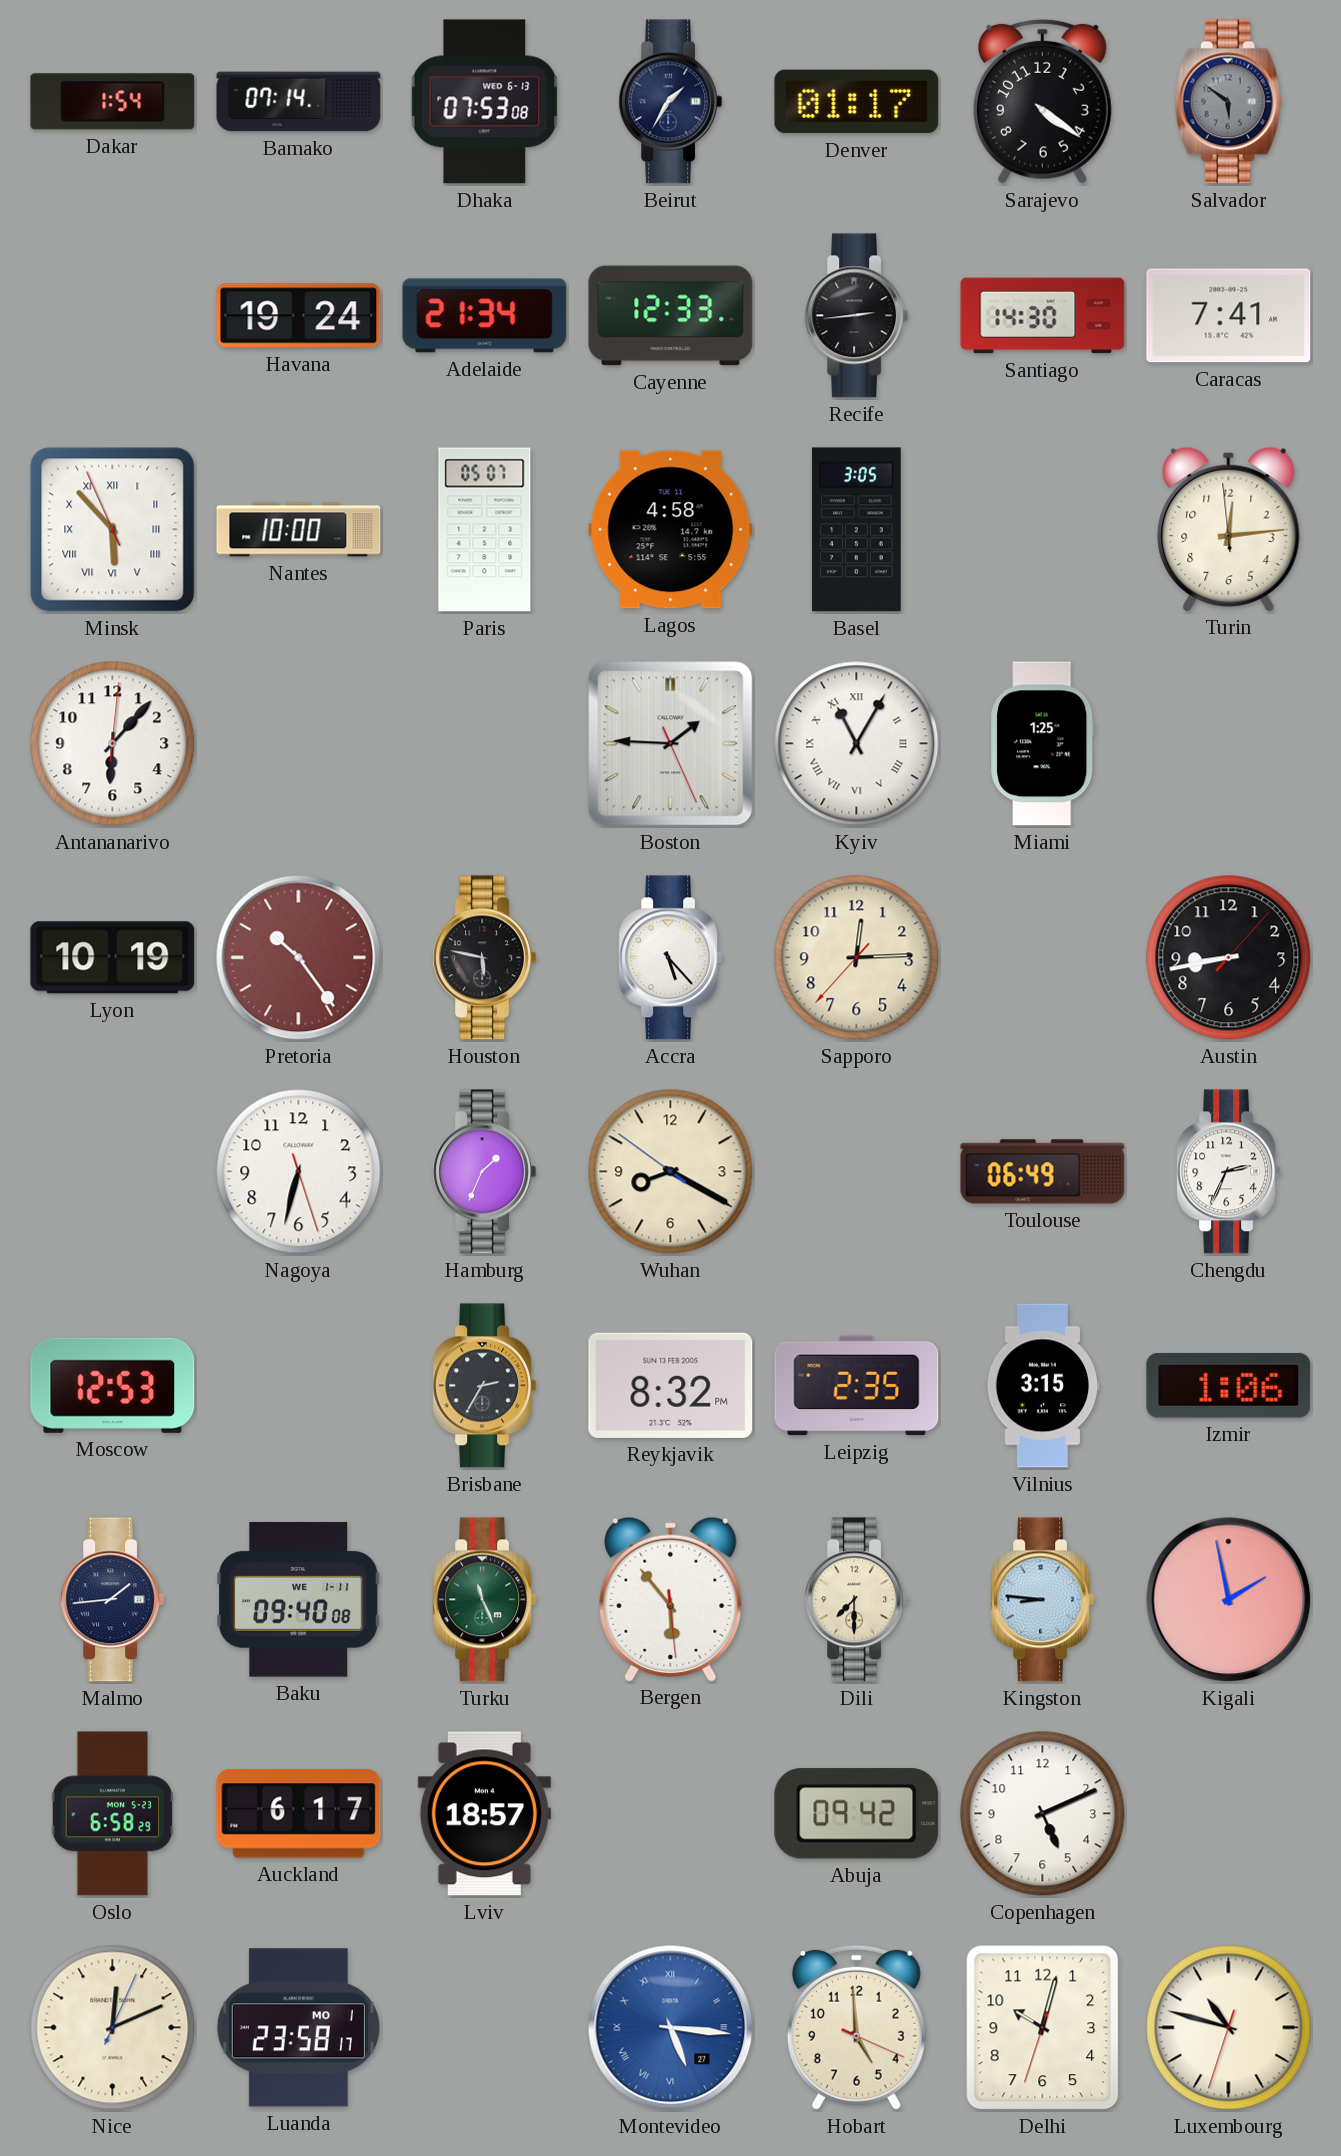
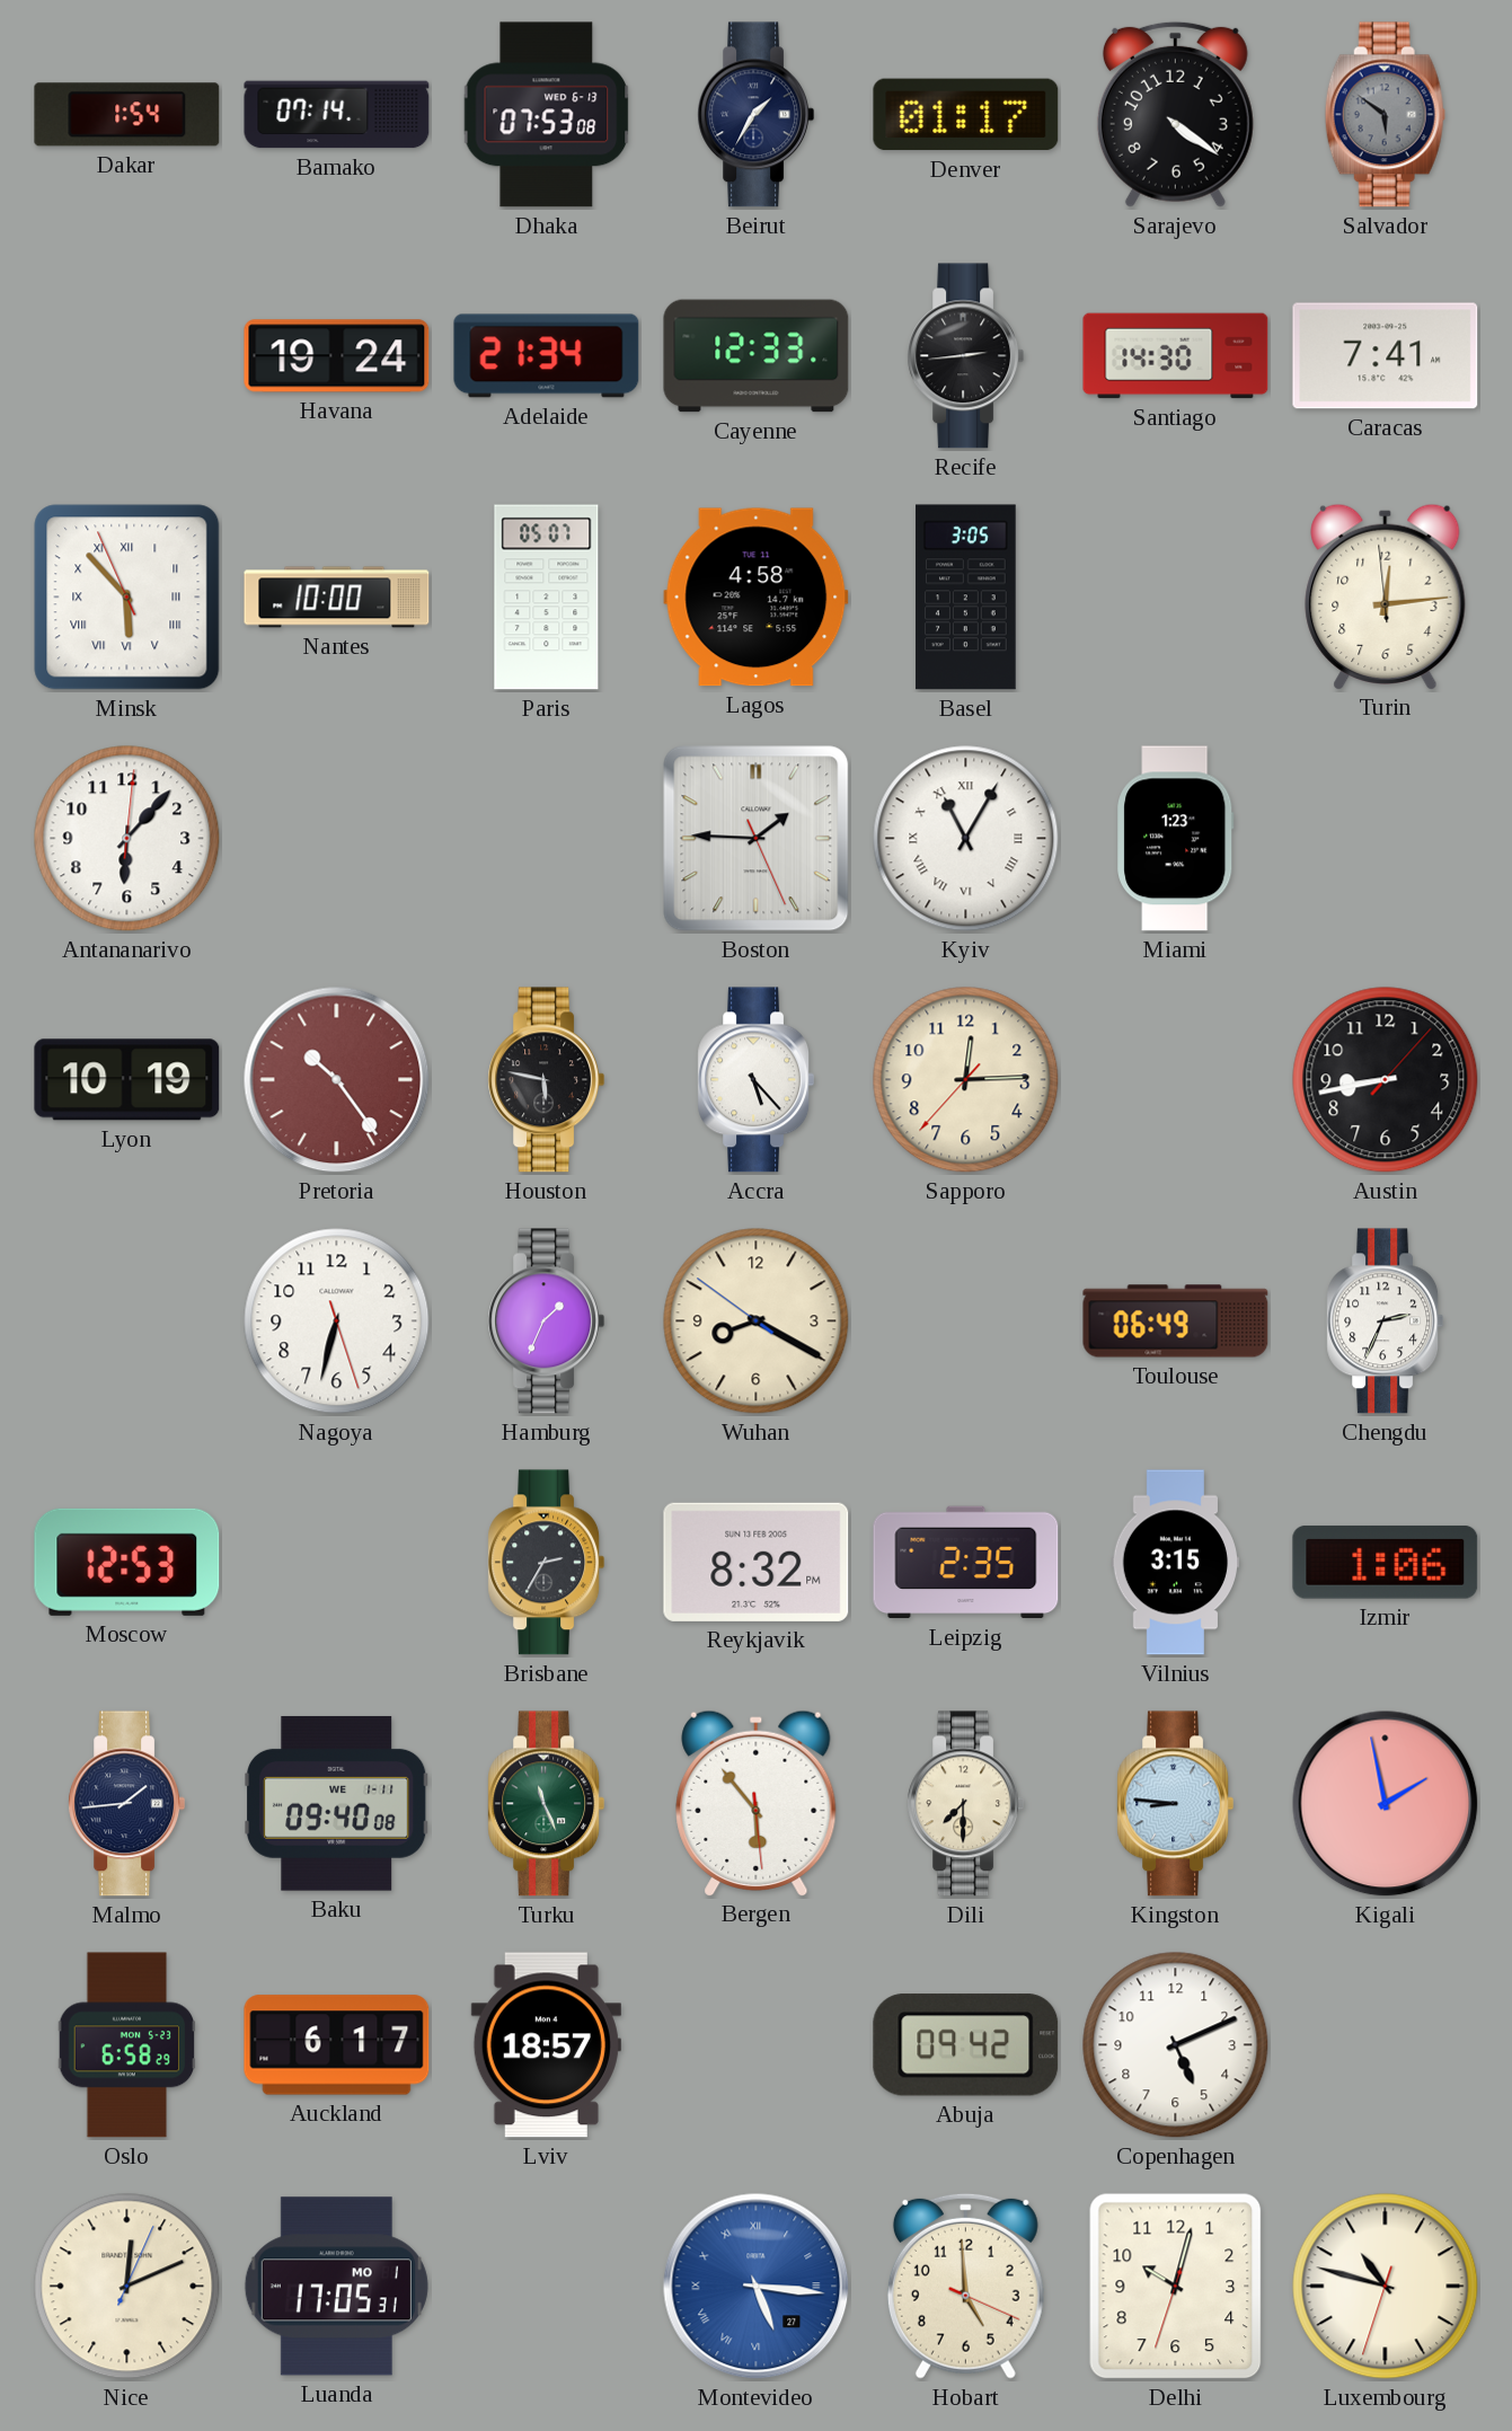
Miami: 1:25 -> 1:23 (1176, 839)
Luanda: 23:58 -> 17:05 (336, 2287)
